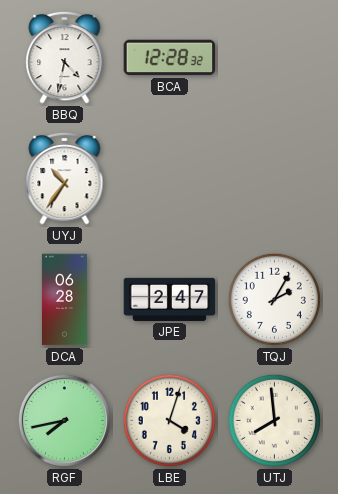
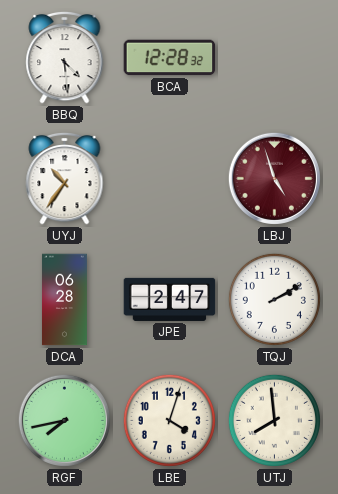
BBQ: 4:32 -> 4:29 (65, 57)
LBJ: none -> 4:57 (274, 178)
TQJ: 2:05 -> 2:10 (274, 299)
